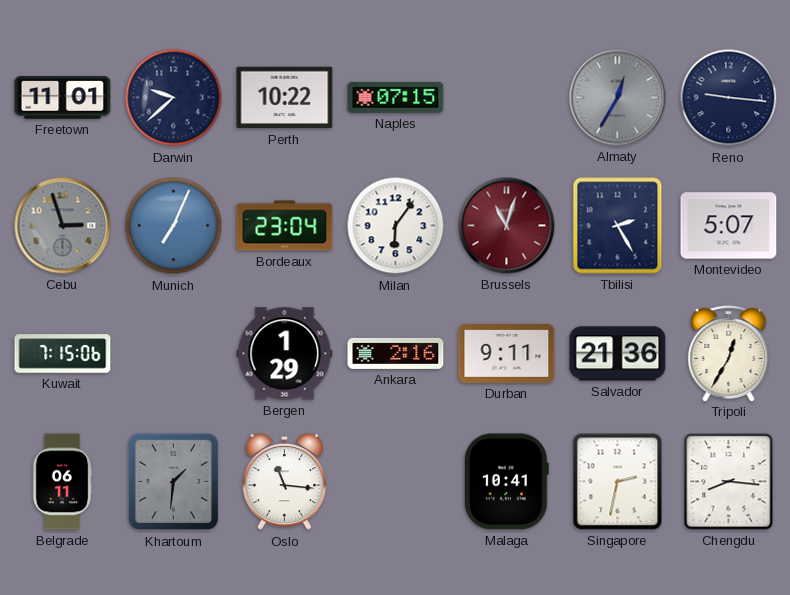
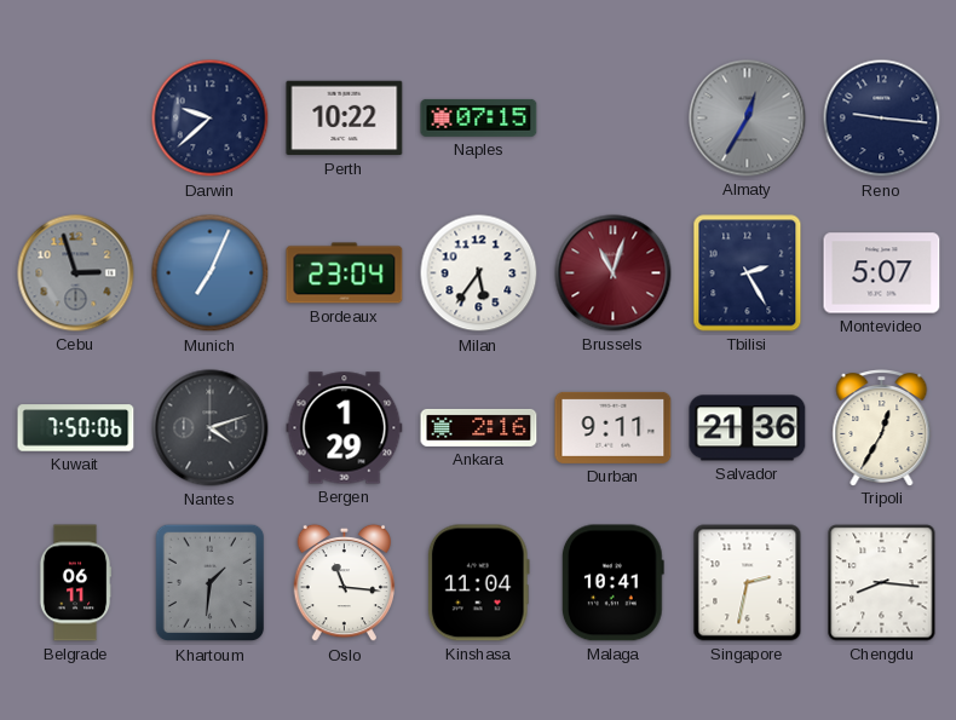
Freetown: 11:01 -> none (63, 98)
Milan: 6:06 -> 5:36 (479, 273)
Kuwait: 7:15 -> 7:50 (76, 428)
Nantes: none -> 4:12 (211, 428)
Kinshasa: none -> 11:04 (478, 583)
